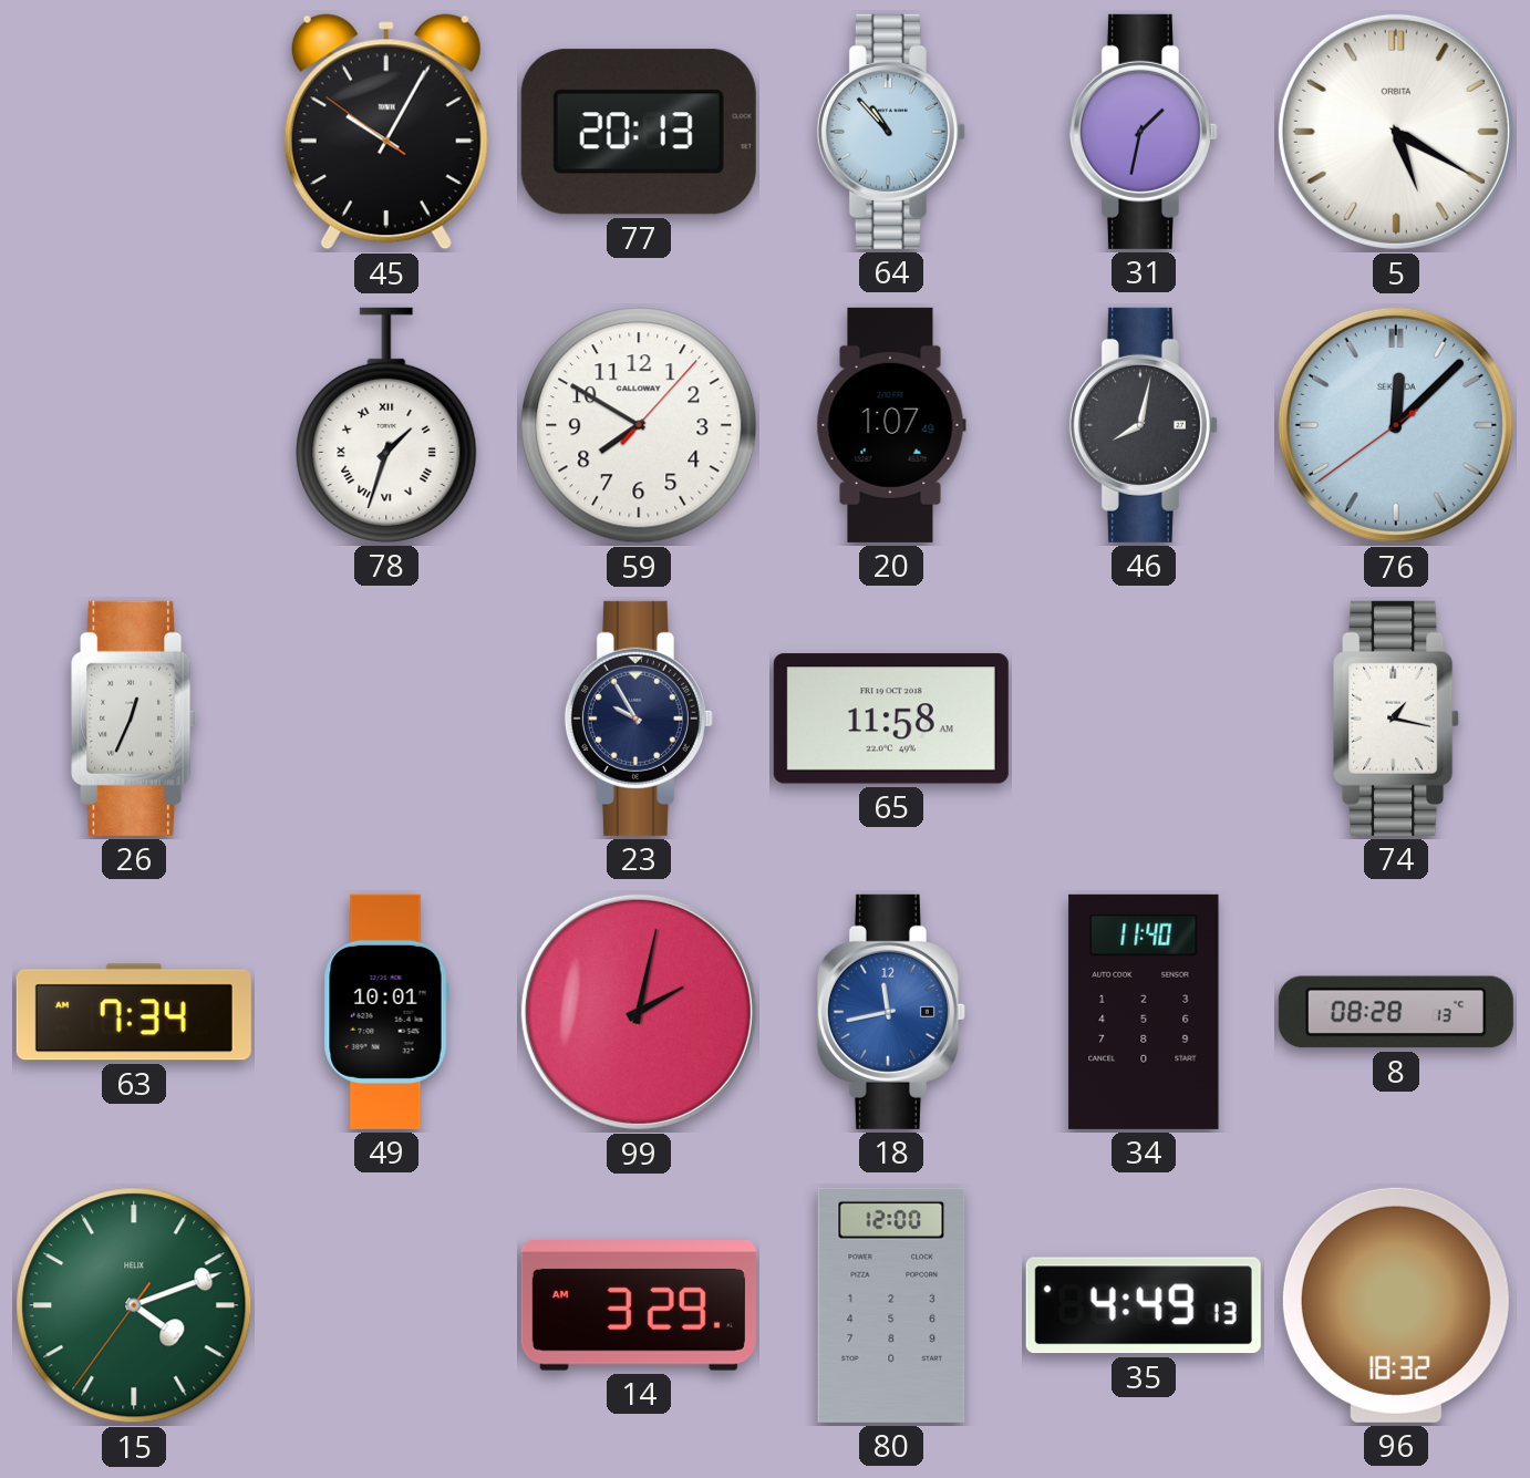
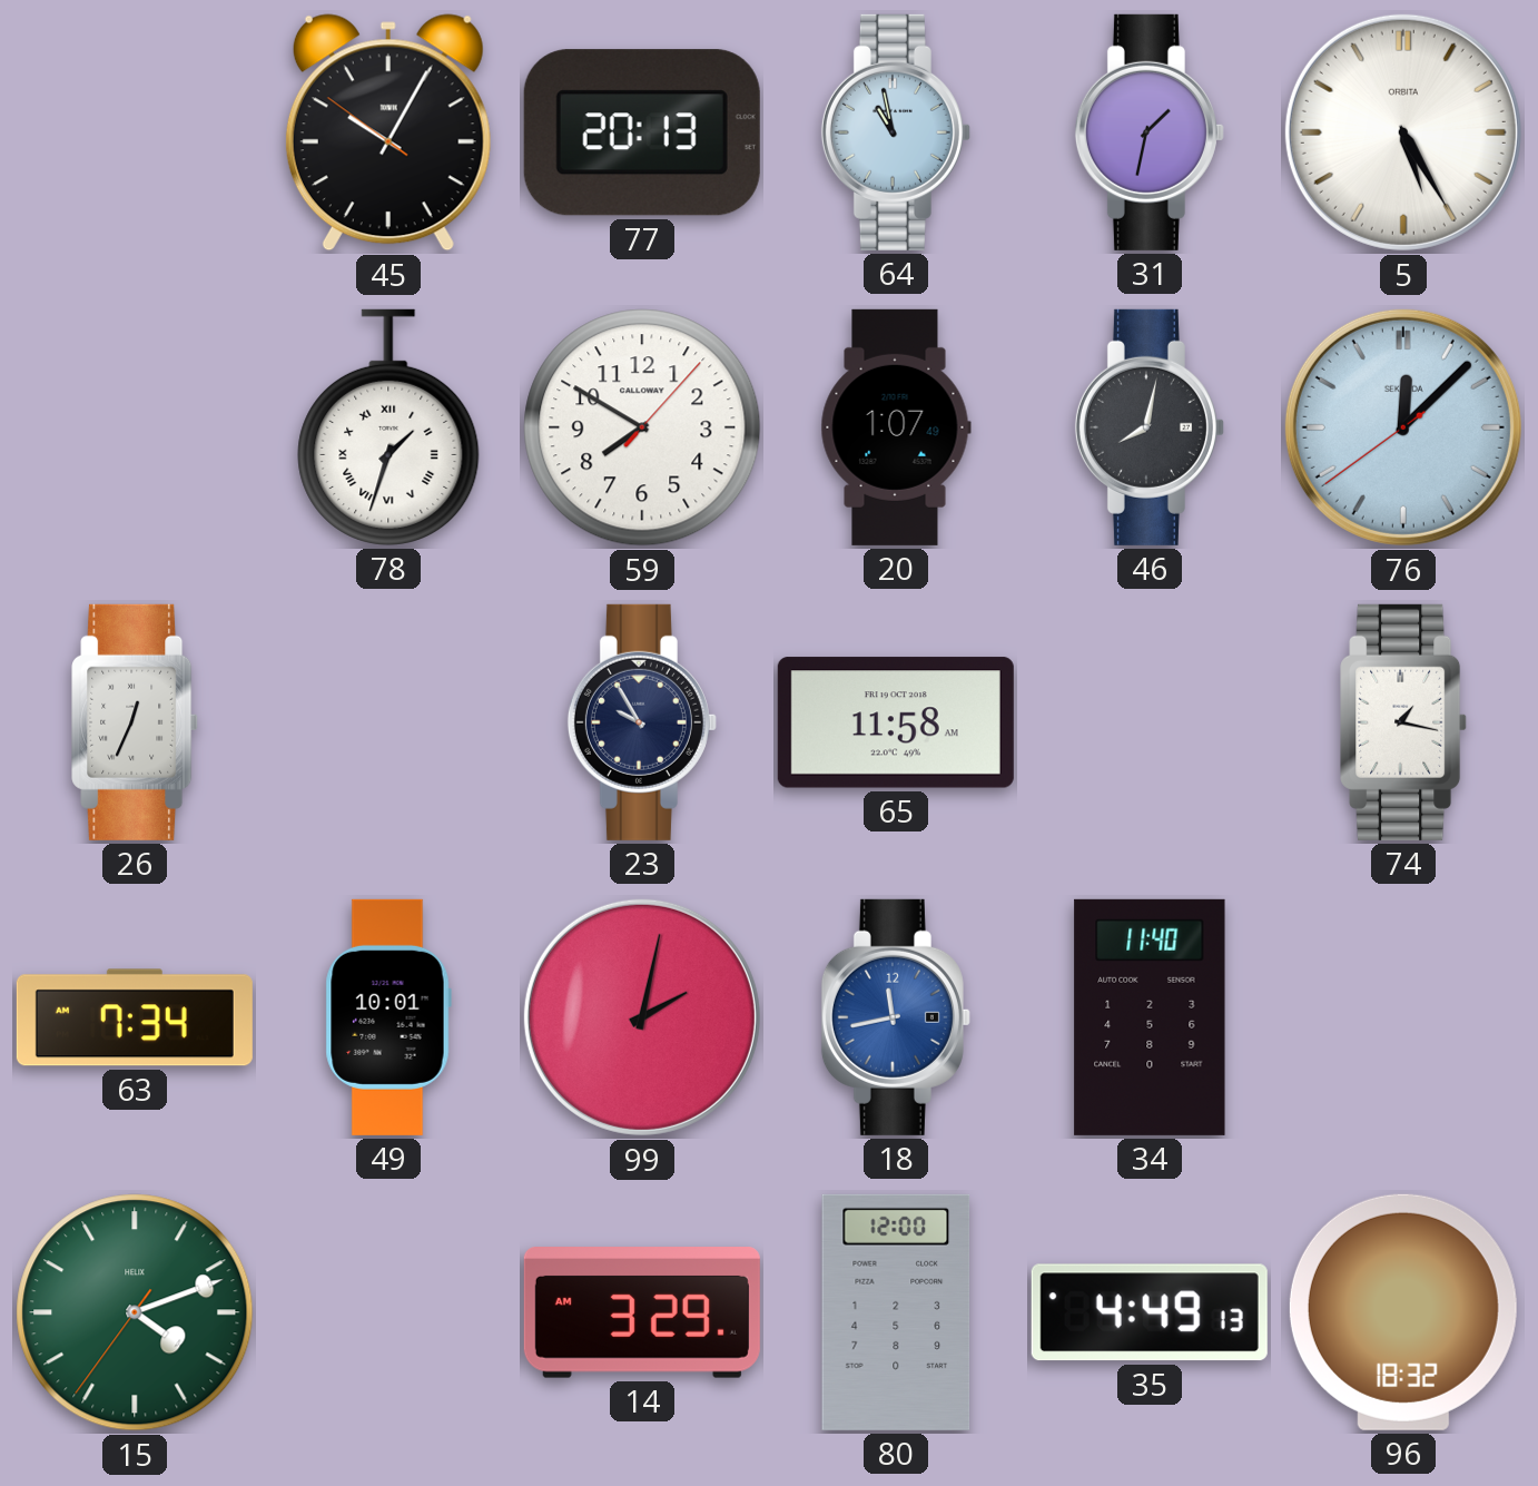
64: 10:53 -> 10:58 (896, 132)
5: 5:20 -> 5:25 (1403, 132)
8: 08:28 -> none (1396, 1012)
